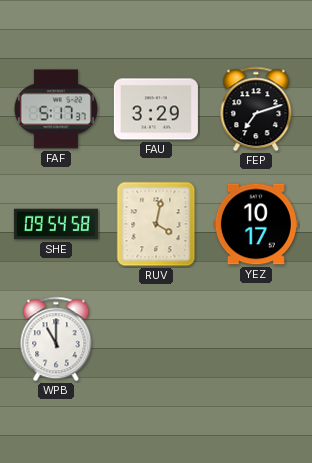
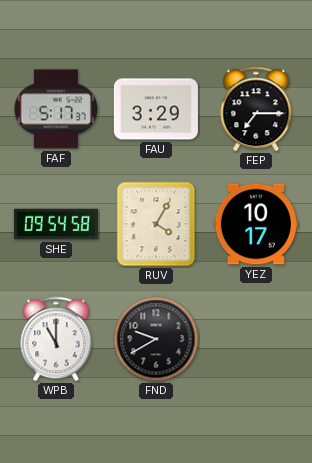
FEP: 7:12 -> 7:15 (256, 109)
RUV: 4:02 -> 4:05 (156, 224)
FND: none -> 9:40 (156, 339)
